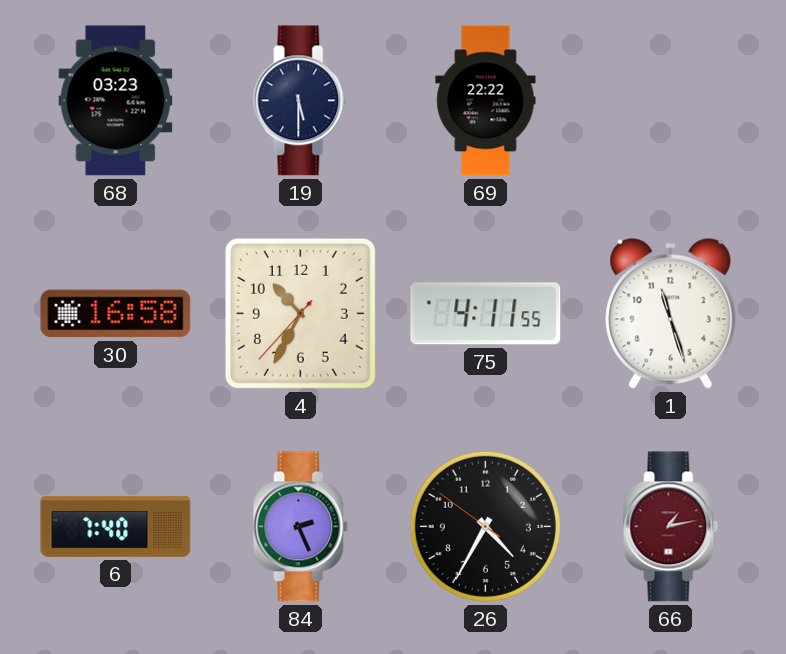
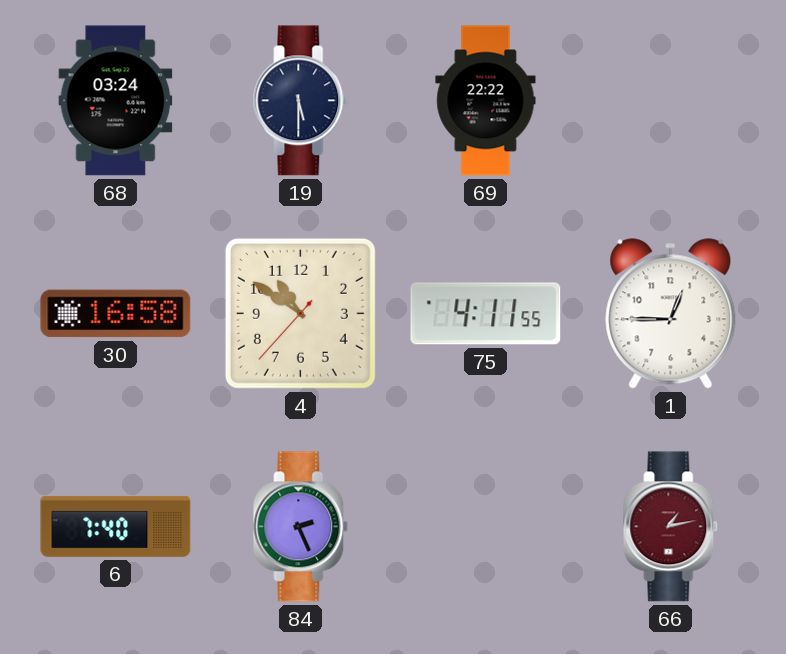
68: 03:23 -> 03:24 (116, 101)
4: 10:34 -> 10:50 (300, 313)
1: 11:27 -> 12:45 (671, 314)
26: 4:34 -> none (485, 526)
